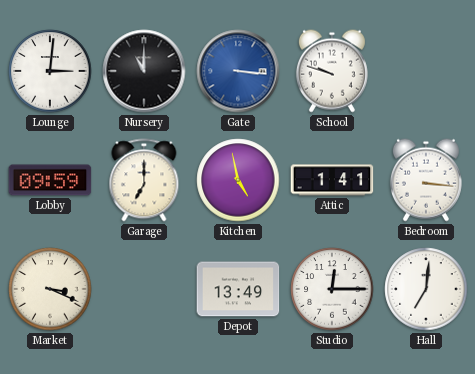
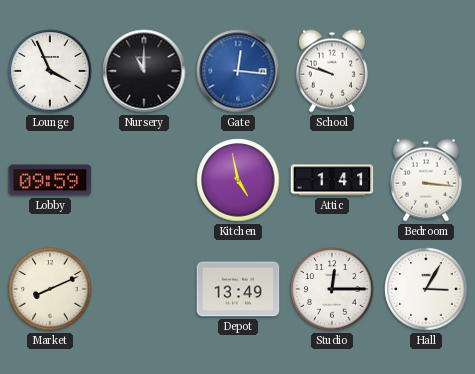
Lounge: 3:01 -> 3:56 (50, 71)
Gate: 3:16 -> 12:16 (238, 71)
Garage: 7:00 -> none (144, 180)
Market: 3:19 -> 8:11 (50, 289)
Hall: 7:01 -> 3:05 (426, 289)
